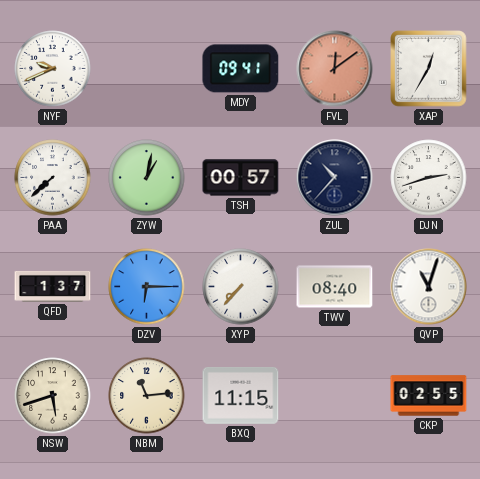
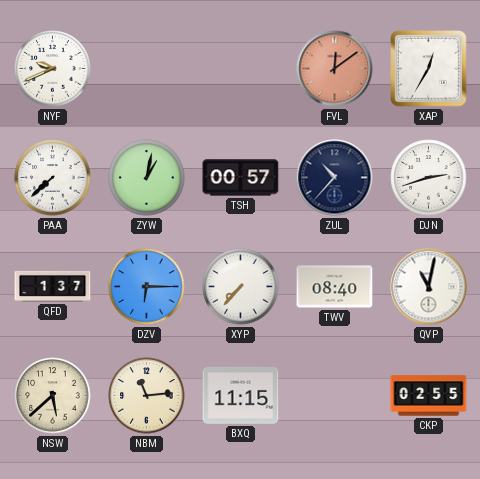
MDY: 09:41 -> none (241, 69)
QVP: 11:03 -> 11:02 (429, 287)
NSW: 5:42 -> 5:38 (53, 396)
